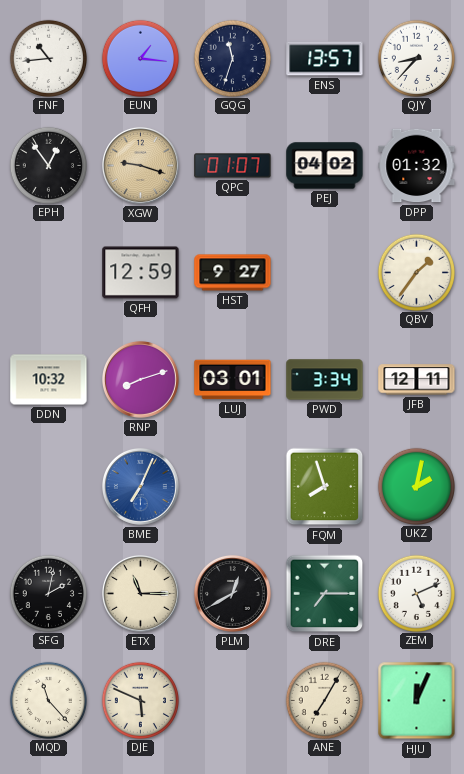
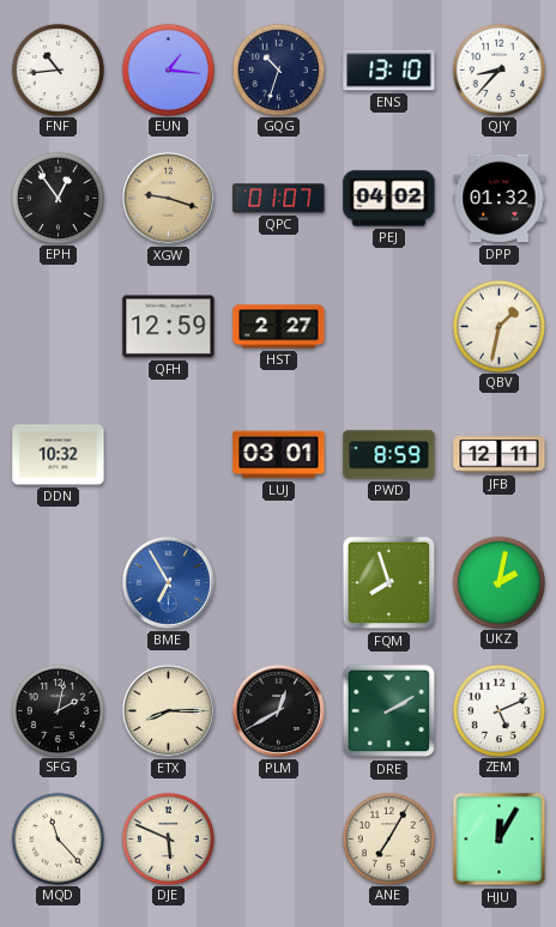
GQG: 11:33 -> 10:33 (278, 69)
ENS: 13:57 -> 13:10 (389, 71)
HST: 9:27 -> 2:27 (279, 327)
QBV: 1:36 -> 1:32 (498, 326)
RNP: 8:12 -> none (140, 379)
PWD: 3:34 -> 8:59 (389, 455)
BME: 7:04 -> 6:55 (168, 582)
ETX: 11:15 -> 8:15 (168, 710)
DRE: 7:15 -> 2:10 (389, 711)
HJU: 12:04 -> 12:05 (500, 840)
